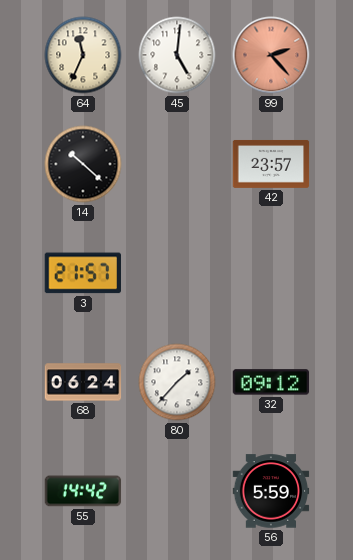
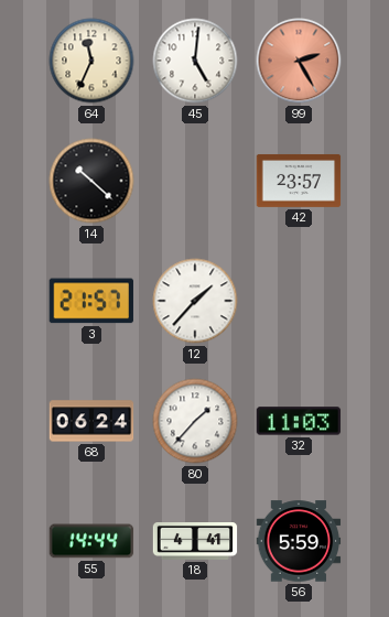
99: 2:23 -> 2:25 (299, 61)
12: none -> 1:37 (195, 301)
32: 09:12 -> 11:03 (299, 421)
55: 14:42 -> 14:44 (91, 541)
18: none -> 4:41 (195, 542)
